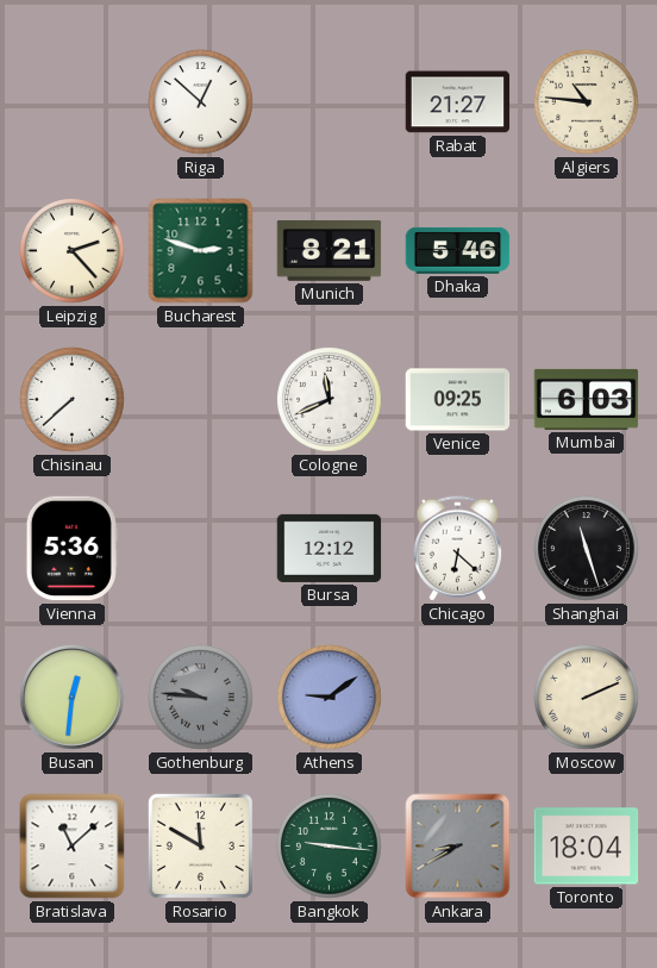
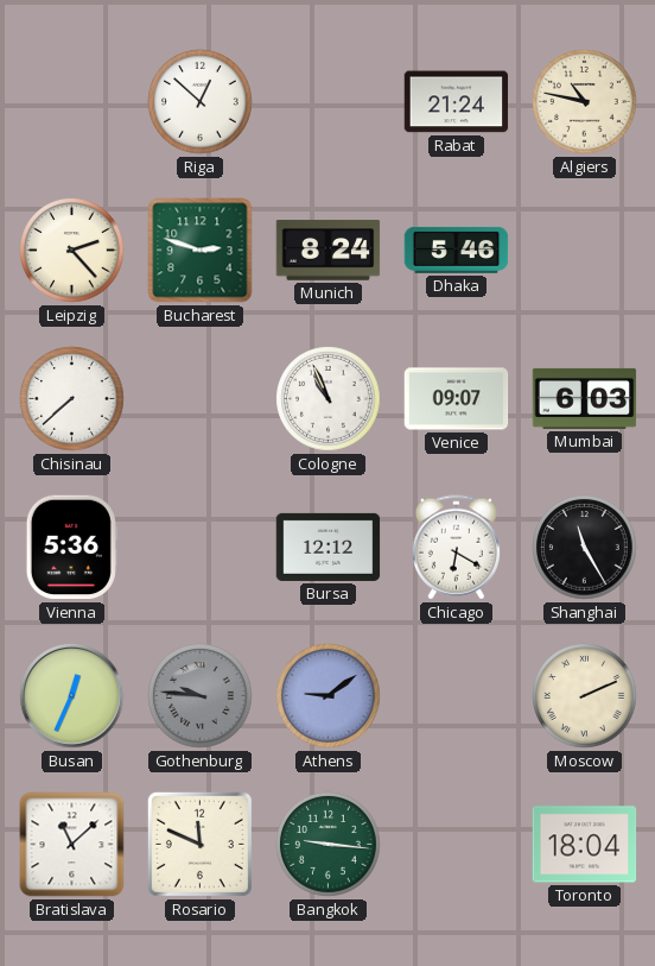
Rabat: 21:27 -> 21:24 (457, 102)
Algiers: 10:46 -> 10:47 (585, 102)
Munich: 8:21 -> 8:24 (329, 251)
Cologne: 11:41 -> 10:56 (329, 399)
Venice: 09:25 -> 09:07 (457, 399)
Chicago: 6:22 -> 6:20 (456, 548)
Shanghai: 11:27 -> 11:25 (585, 548)
Busan: 12:31 -> 12:34 (72, 696)
Rosario: 11:50 -> 11:49 (199, 844)
Ankara: 8:40 -> none (458, 847)
